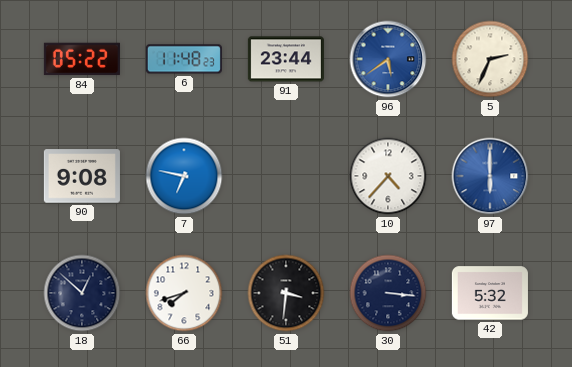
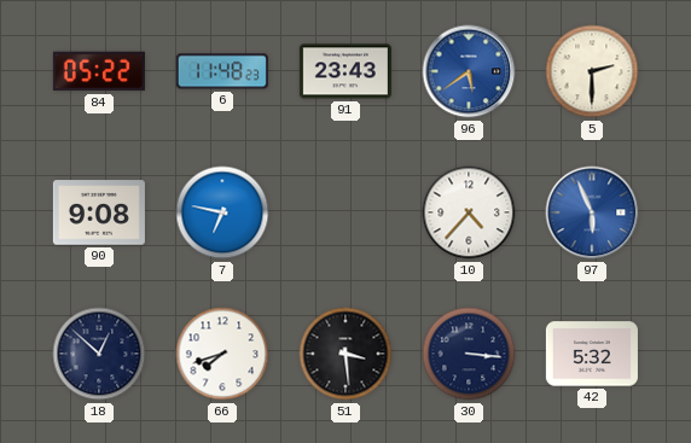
91: 23:44 -> 23:43 (345, 71)
5: 2:34 -> 2:30 (592, 71)
97: 6:00 -> 5:56 (592, 212)
51: 3:31 -> 3:29 (345, 354)
